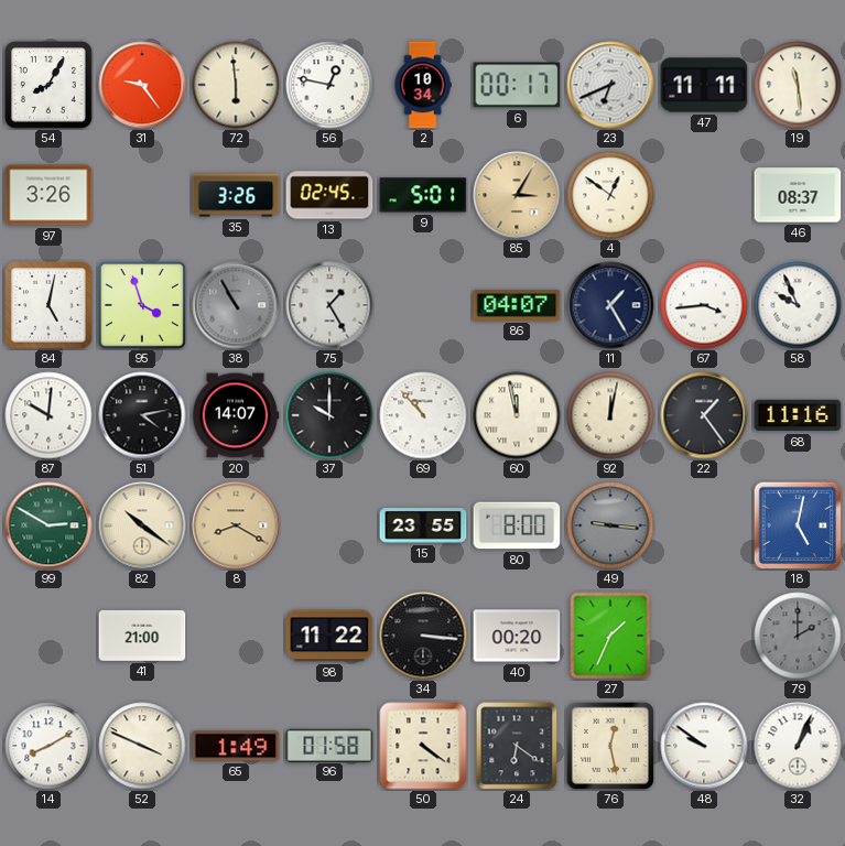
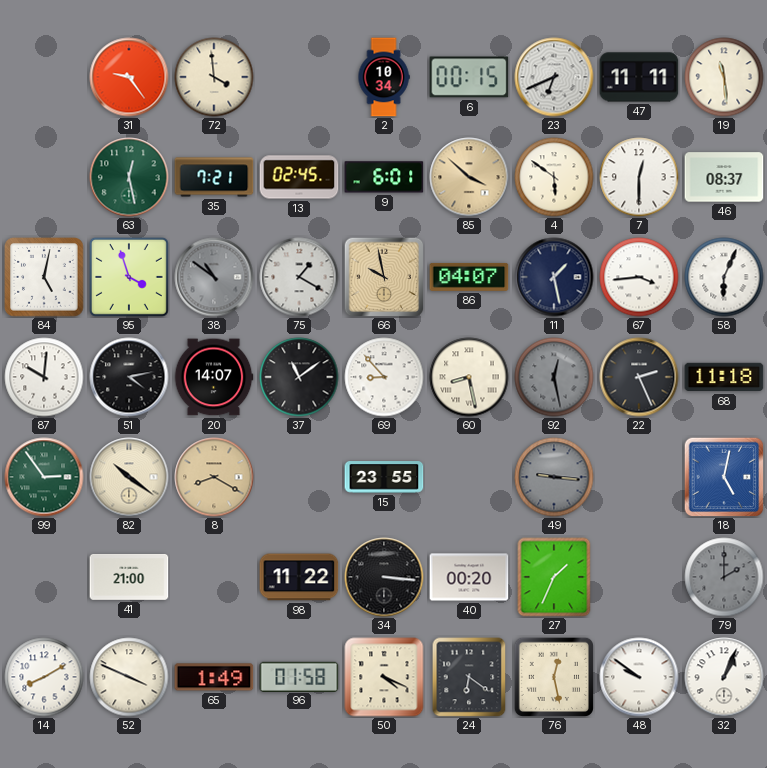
54: 8:05 -> none (48, 85)
72: 5:59 -> 3:59 (214, 77)
56: 12:47 -> none (329, 85)
6: 00:17 -> 00:15 (469, 77)
97: 3:26 -> none (48, 195)
63: none -> 12:28 (129, 177)
35: 3:26 -> 7:21 (214, 177)
9: 5:01 -> 6:01 (384, 177)
85: 3:05 -> 3:52 (469, 177)
4: 12:51 -> 5:51 (554, 177)
7: none -> 12:30 (639, 177)
38: 10:55 -> 10:51 (214, 277)
75: 1:25 -> 1:20 (299, 277)
66: none -> 9:58 (384, 277)
11: 1:25 -> 1:28 (554, 277)
58: 9:56 -> 6:04 (724, 277)
37: 10:00 -> 11:09 (299, 377)
69: 10:53 -> 8:53 (384, 377)
60: 11:58 -> 8:28 (469, 377)
92: 12:02 -> 12:28 (554, 377)
92 dial: cream -> grey (554, 377)
22: 1:24 -> 2:26 (639, 377)
68: 11:16 -> 11:18 (724, 377)
99: 2:50 -> 2:54 (44, 477)
80: 8:00 -> none (517, 525)
50: 4:21 -> 4:19 (384, 677)
